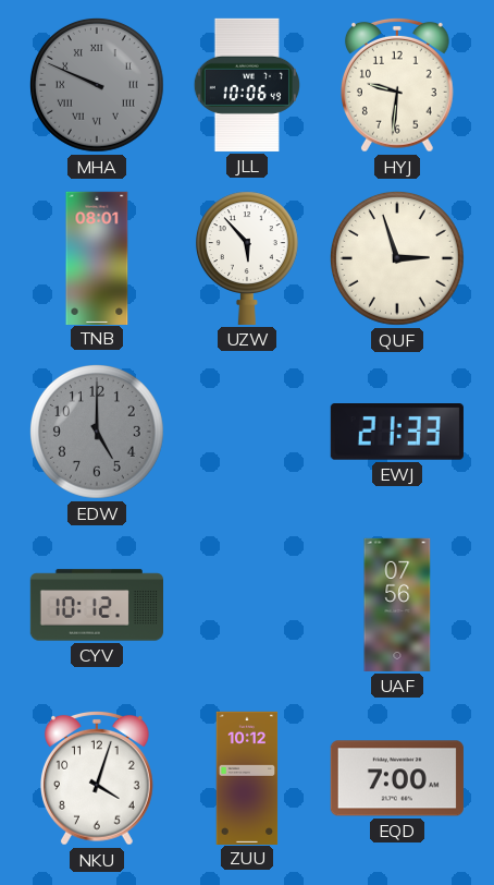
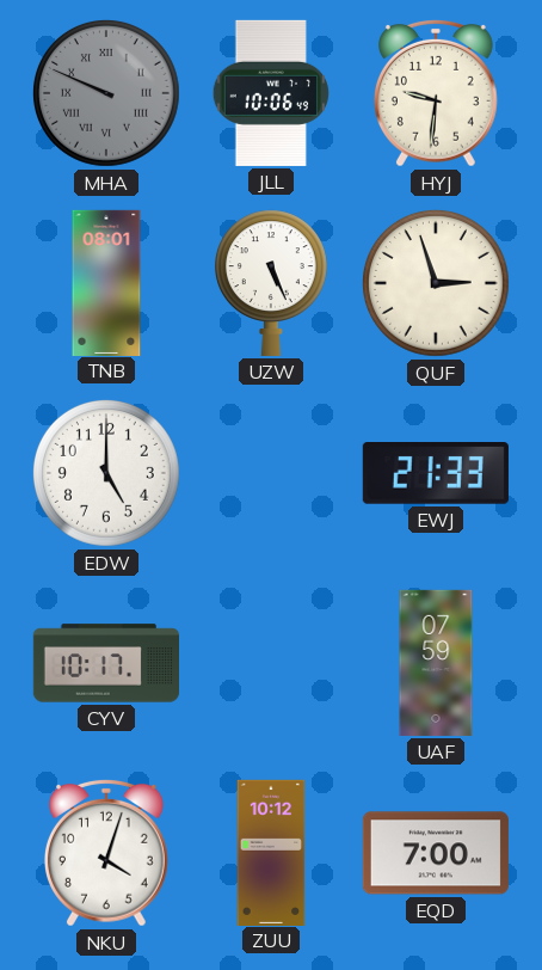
UZW: 5:53 -> 5:26 (271, 283)
EDW dial: grey -> white (107, 474)
CYV: 10:12 -> 10:17 (105, 663)
UAF: 07:56 -> 07:59 (436, 663)
